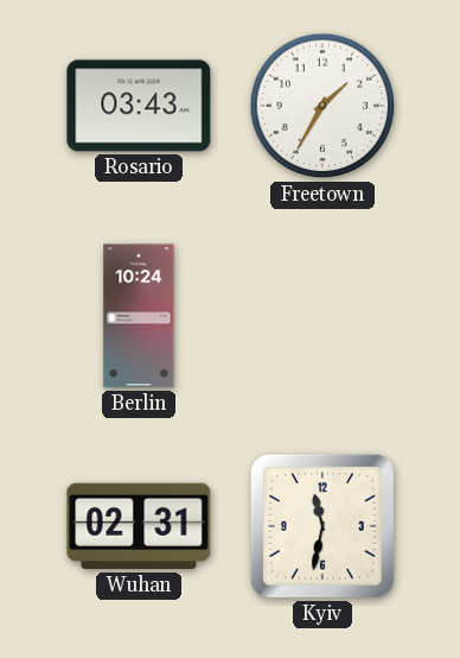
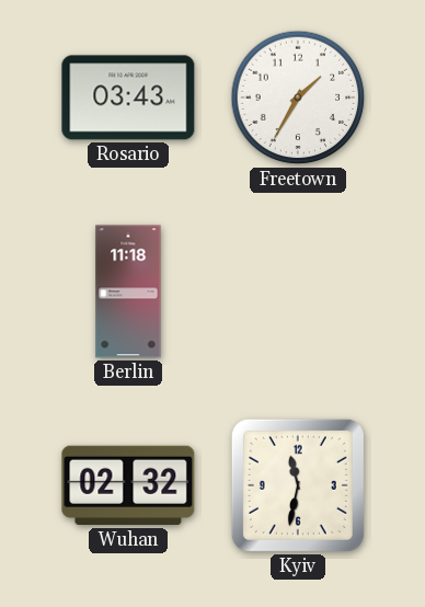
Berlin: 10:24 -> 11:18 (128, 291)
Wuhan: 02:31 -> 02:32 (128, 485)
